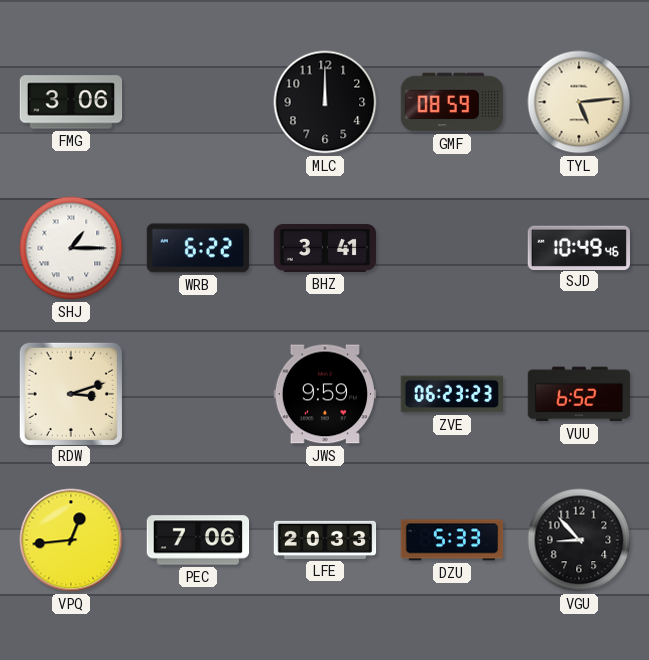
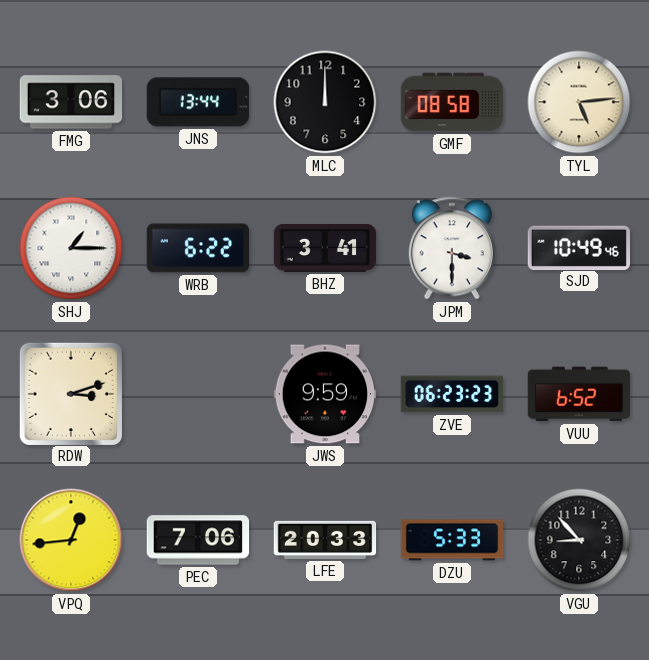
JNS: none -> 13:44 (197, 102)
GMF: 08:59 -> 08:58 (451, 102)
JPM: none -> 3:30 (452, 248)
